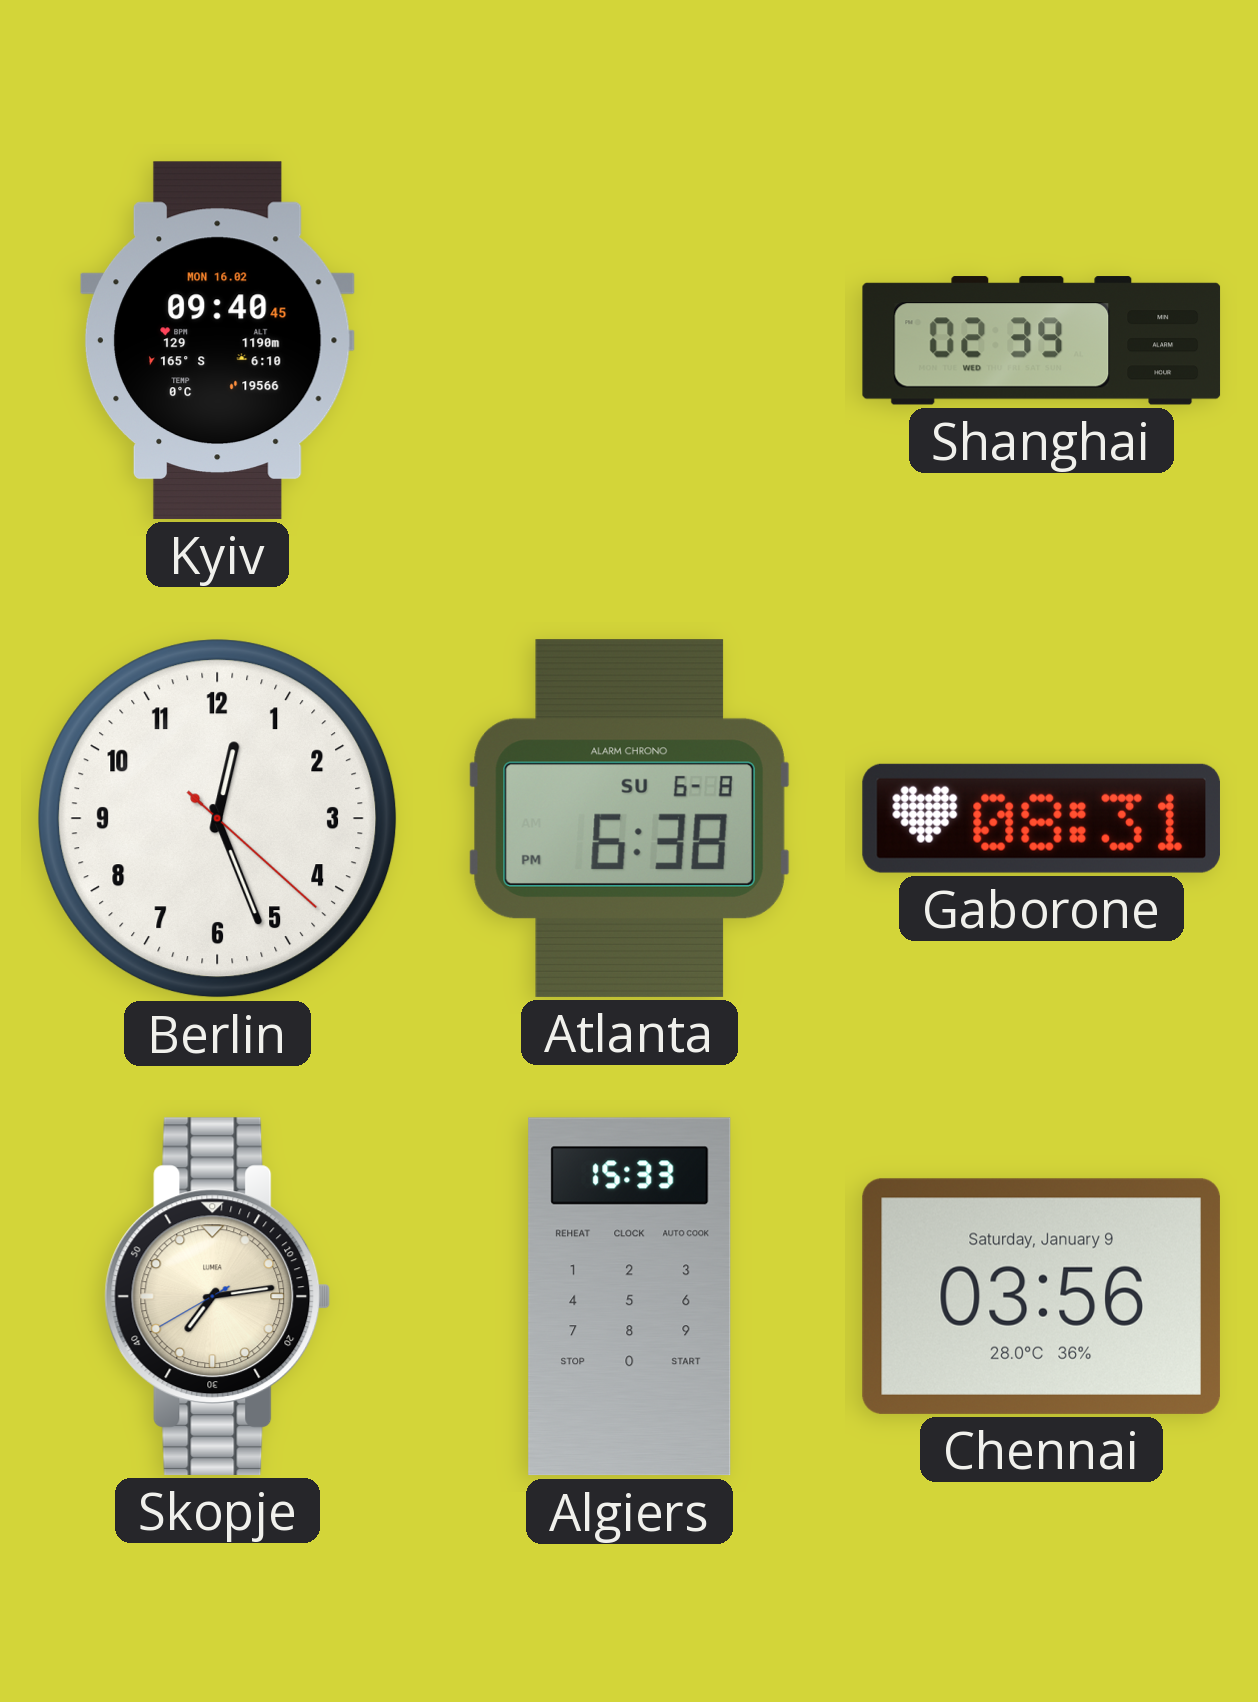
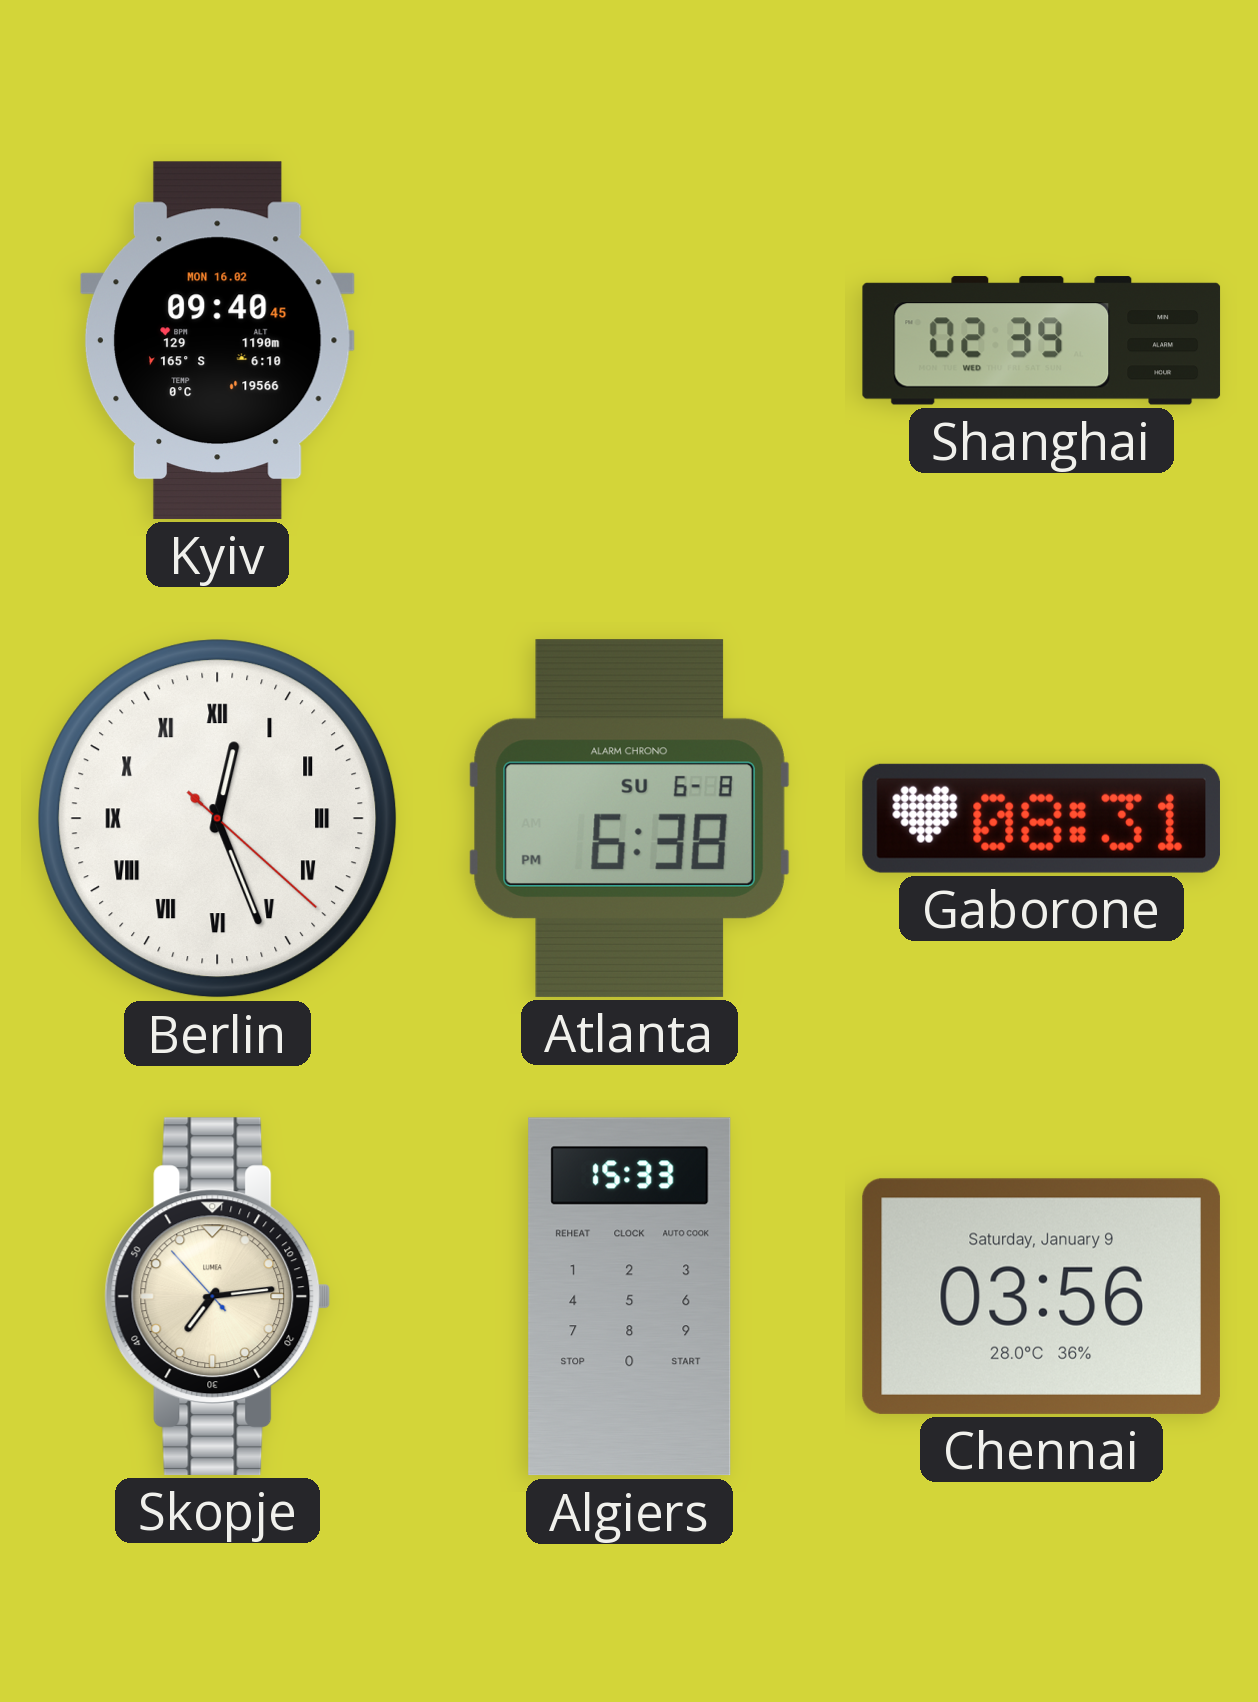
Berlin numerals: Arabic -> Roman (218, 819)
Skopje: 7:13:40 -> 7:13:53 (218, 1296)
